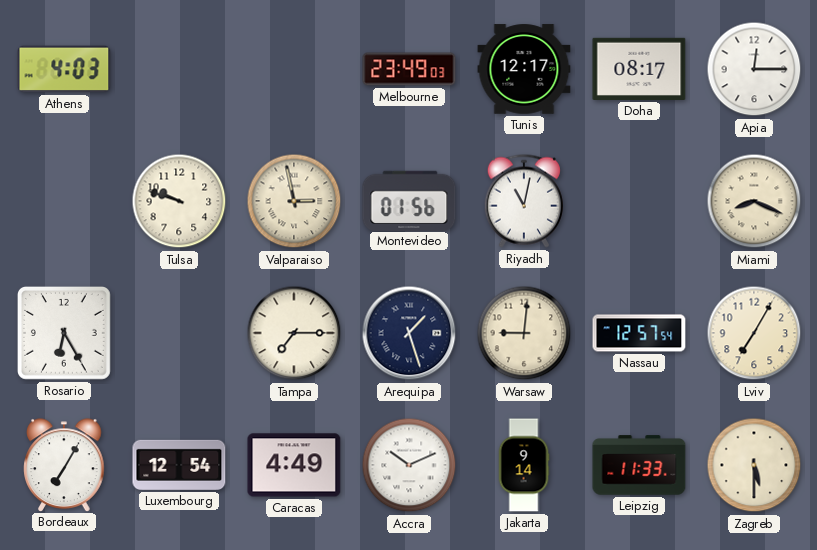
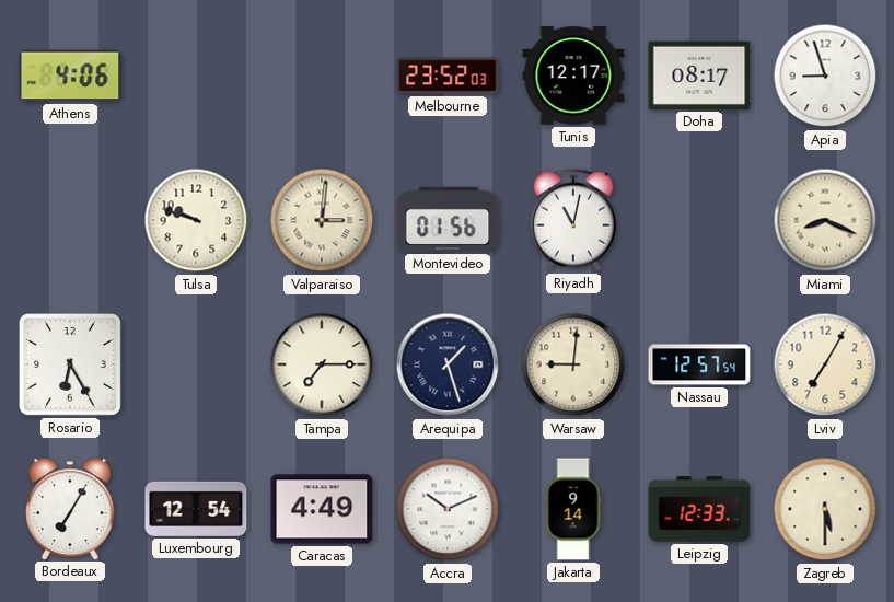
Athens: 4:03 -> 4:06 (70, 76)
Melbourne: 23:49 -> 23:52 (448, 76)
Apia: 12:15 -> 8:57 (825, 76)
Valparaiso: 2:58 -> 3:01 (322, 220)
Leipzig: 11:33 -> 12:33 (699, 509)
